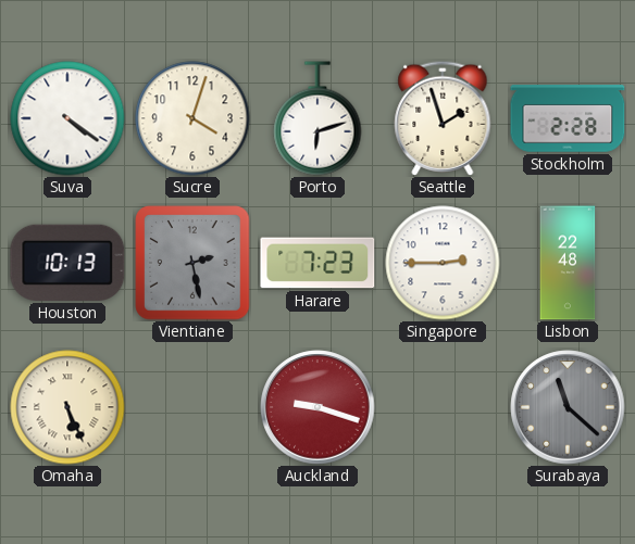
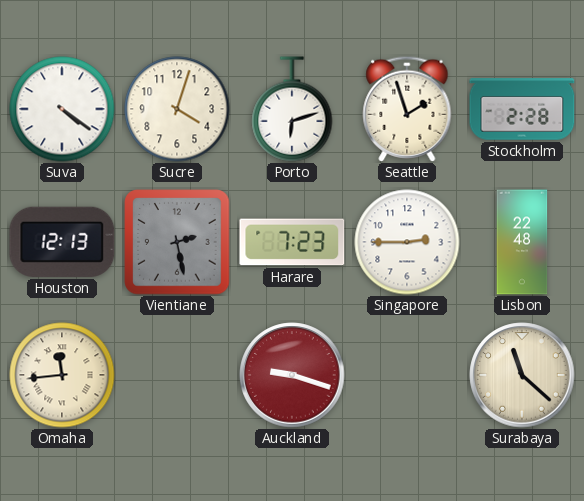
Houston: 10:13 -> 12:13 (62, 242)
Omaha: 5:26 -> 11:44 (62, 375)
Surabaya dial: grey -> cream (522, 375)
